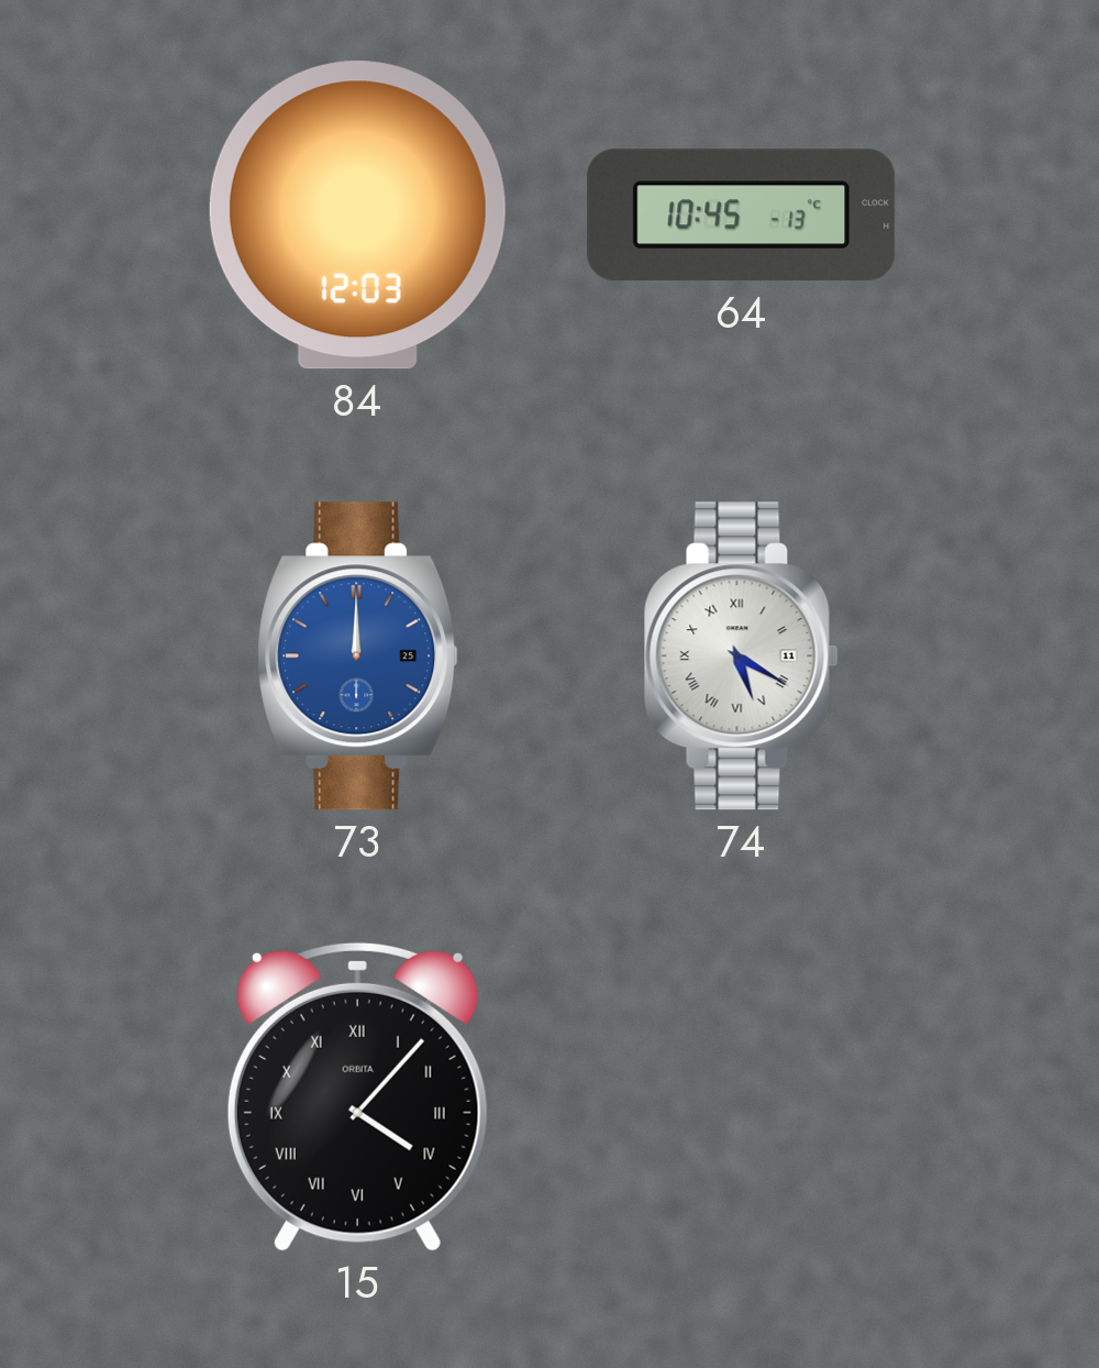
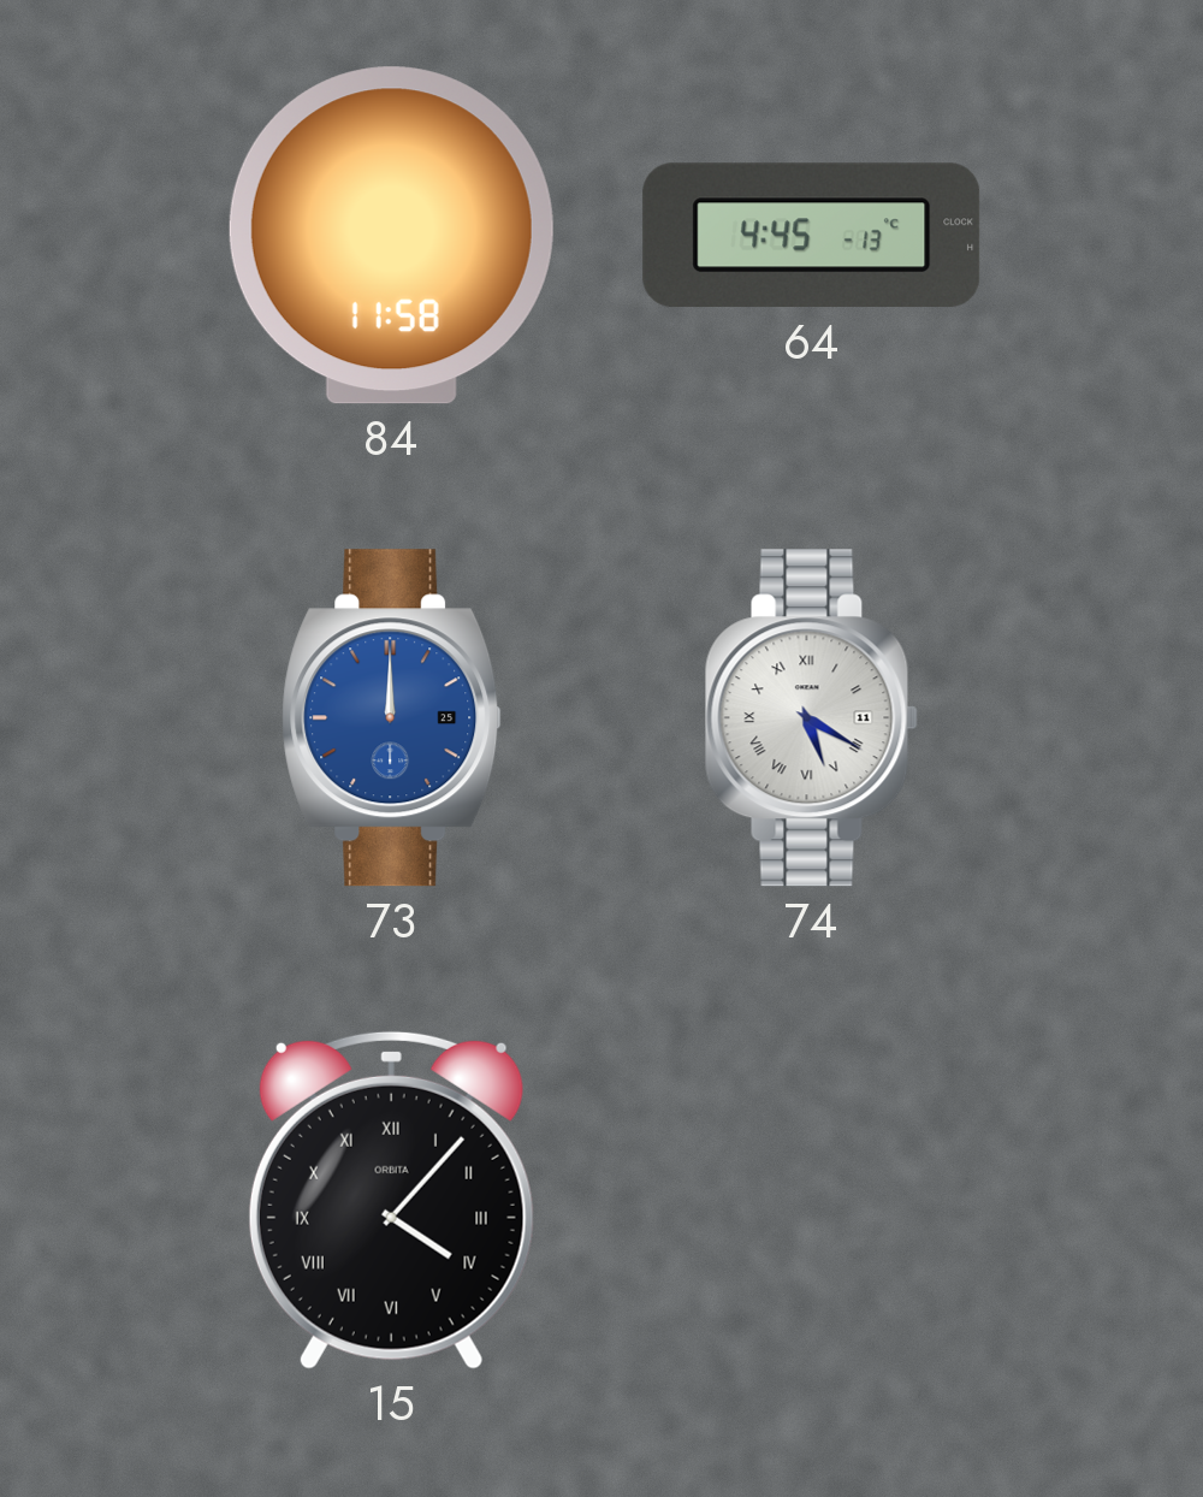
84: 12:03 -> 11:58 (391, 236)
64: 10:45 -> 4:45 (812, 236)
